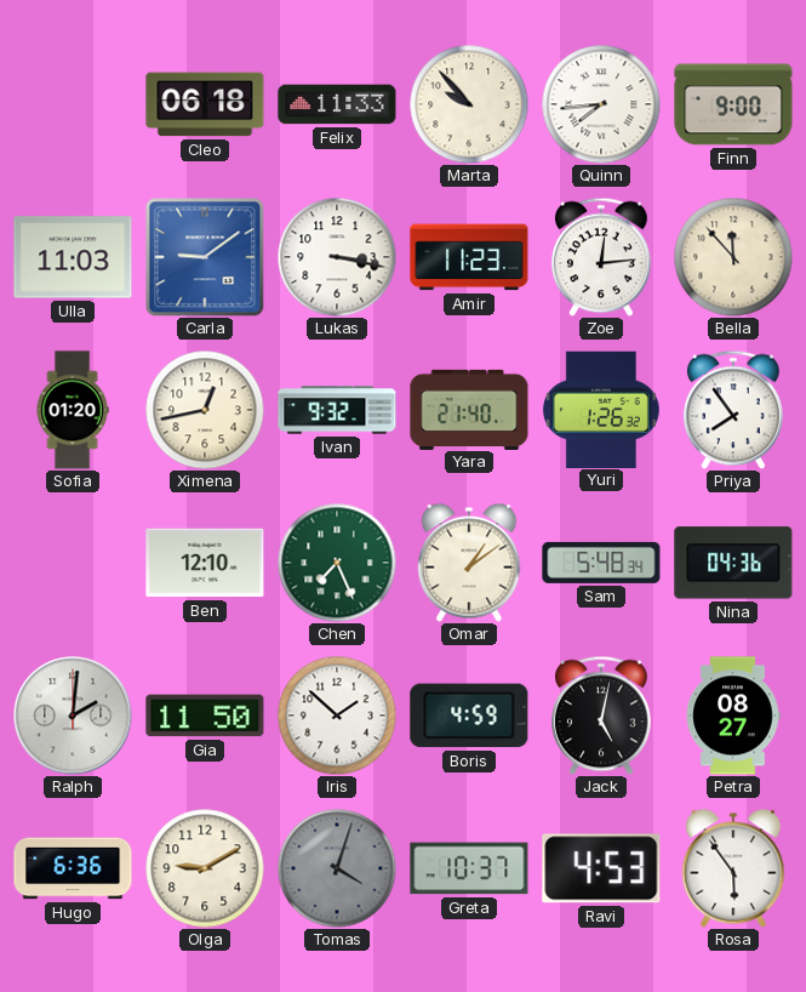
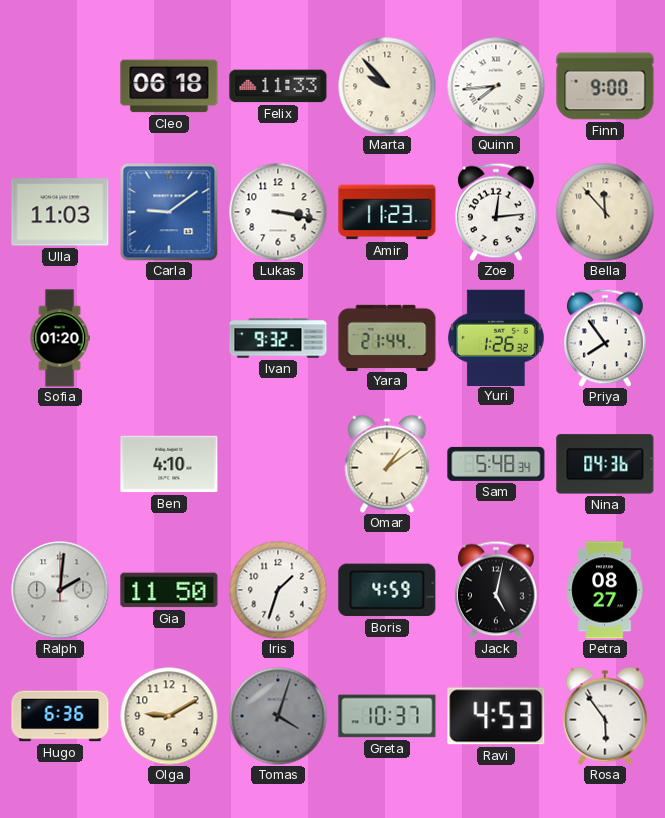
Ximena: 12:43 -> none (205, 410)
Yara: 21:40 -> 21:44 (387, 337)
Ben: 12:10 -> 4:10 (169, 464)
Chen: 7:26 -> none (337, 563)
Iris: 1:52 -> 1:33 (278, 590)
